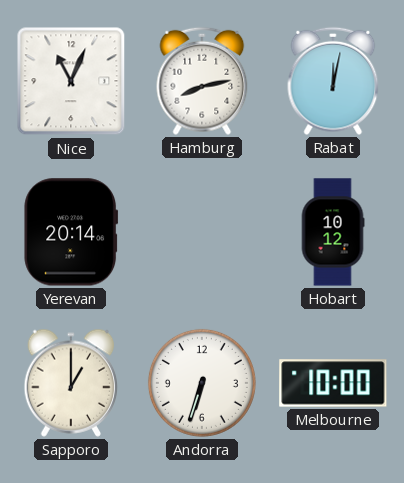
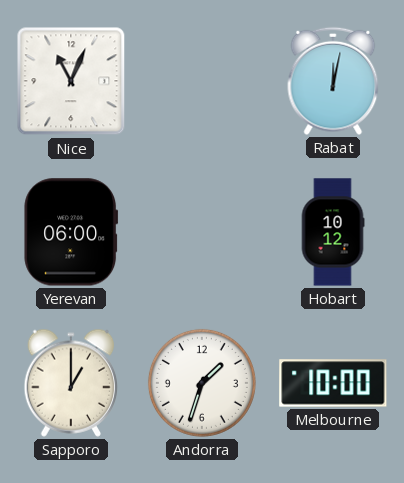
Hamburg: 8:13 -> none (202, 81)
Yerevan: 20:14 -> 06:00 (71, 232)
Andorra: 6:33 -> 1:33 (202, 383)
